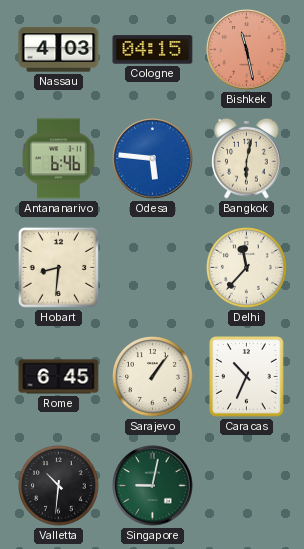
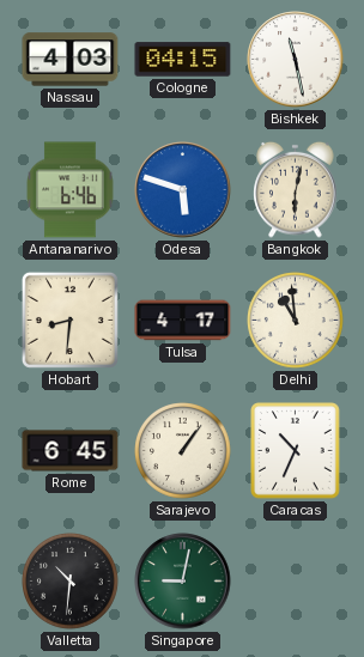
Bishkek dial: salmon -> white (296, 60)
Odesa: 5:46 -> 5:48 (183, 190)
Tulsa: none -> 4:17 (183, 321)
Delhi: 11:37 -> 10:59 (296, 321)
